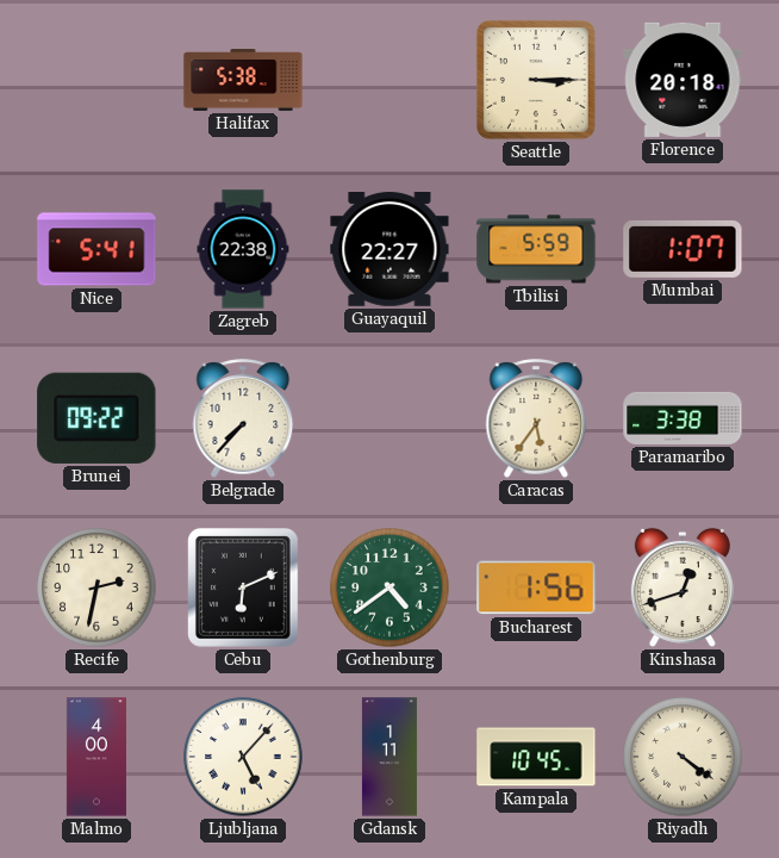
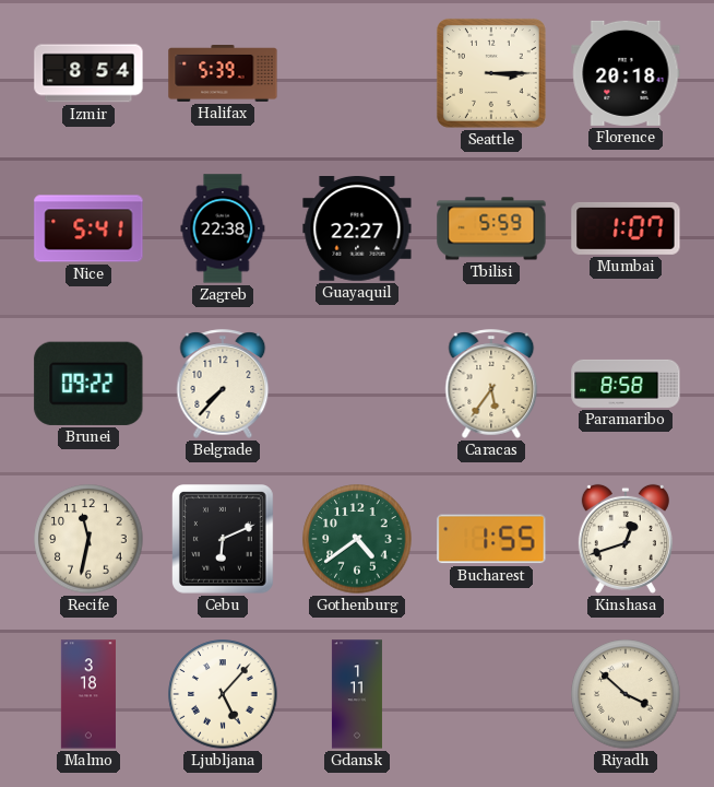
Izmir: none -> 8:54 (88, 73)
Halifax: 5:38 -> 5:39 (223, 74)
Paramaribo: 3:38 -> 8:58 (626, 384)
Recife: 2:32 -> 11:32 (88, 539)
Bucharest: 1:56 -> 1:55 (491, 539)
Malmo: 4:00 -> 3:18 (88, 694)
Kampala: 10:45 -> none (536, 757)
Riyadh: 4:21 -> 3:52 (626, 694)
